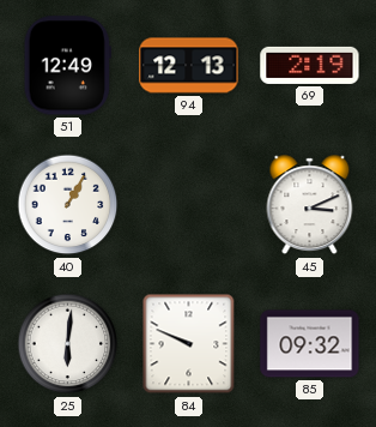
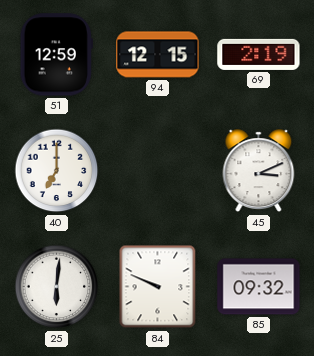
51: 12:49 -> 12:59 (56, 55)
94: 12:13 -> 12:15 (158, 55)
40: 1:05 -> 7:00 (57, 171)
